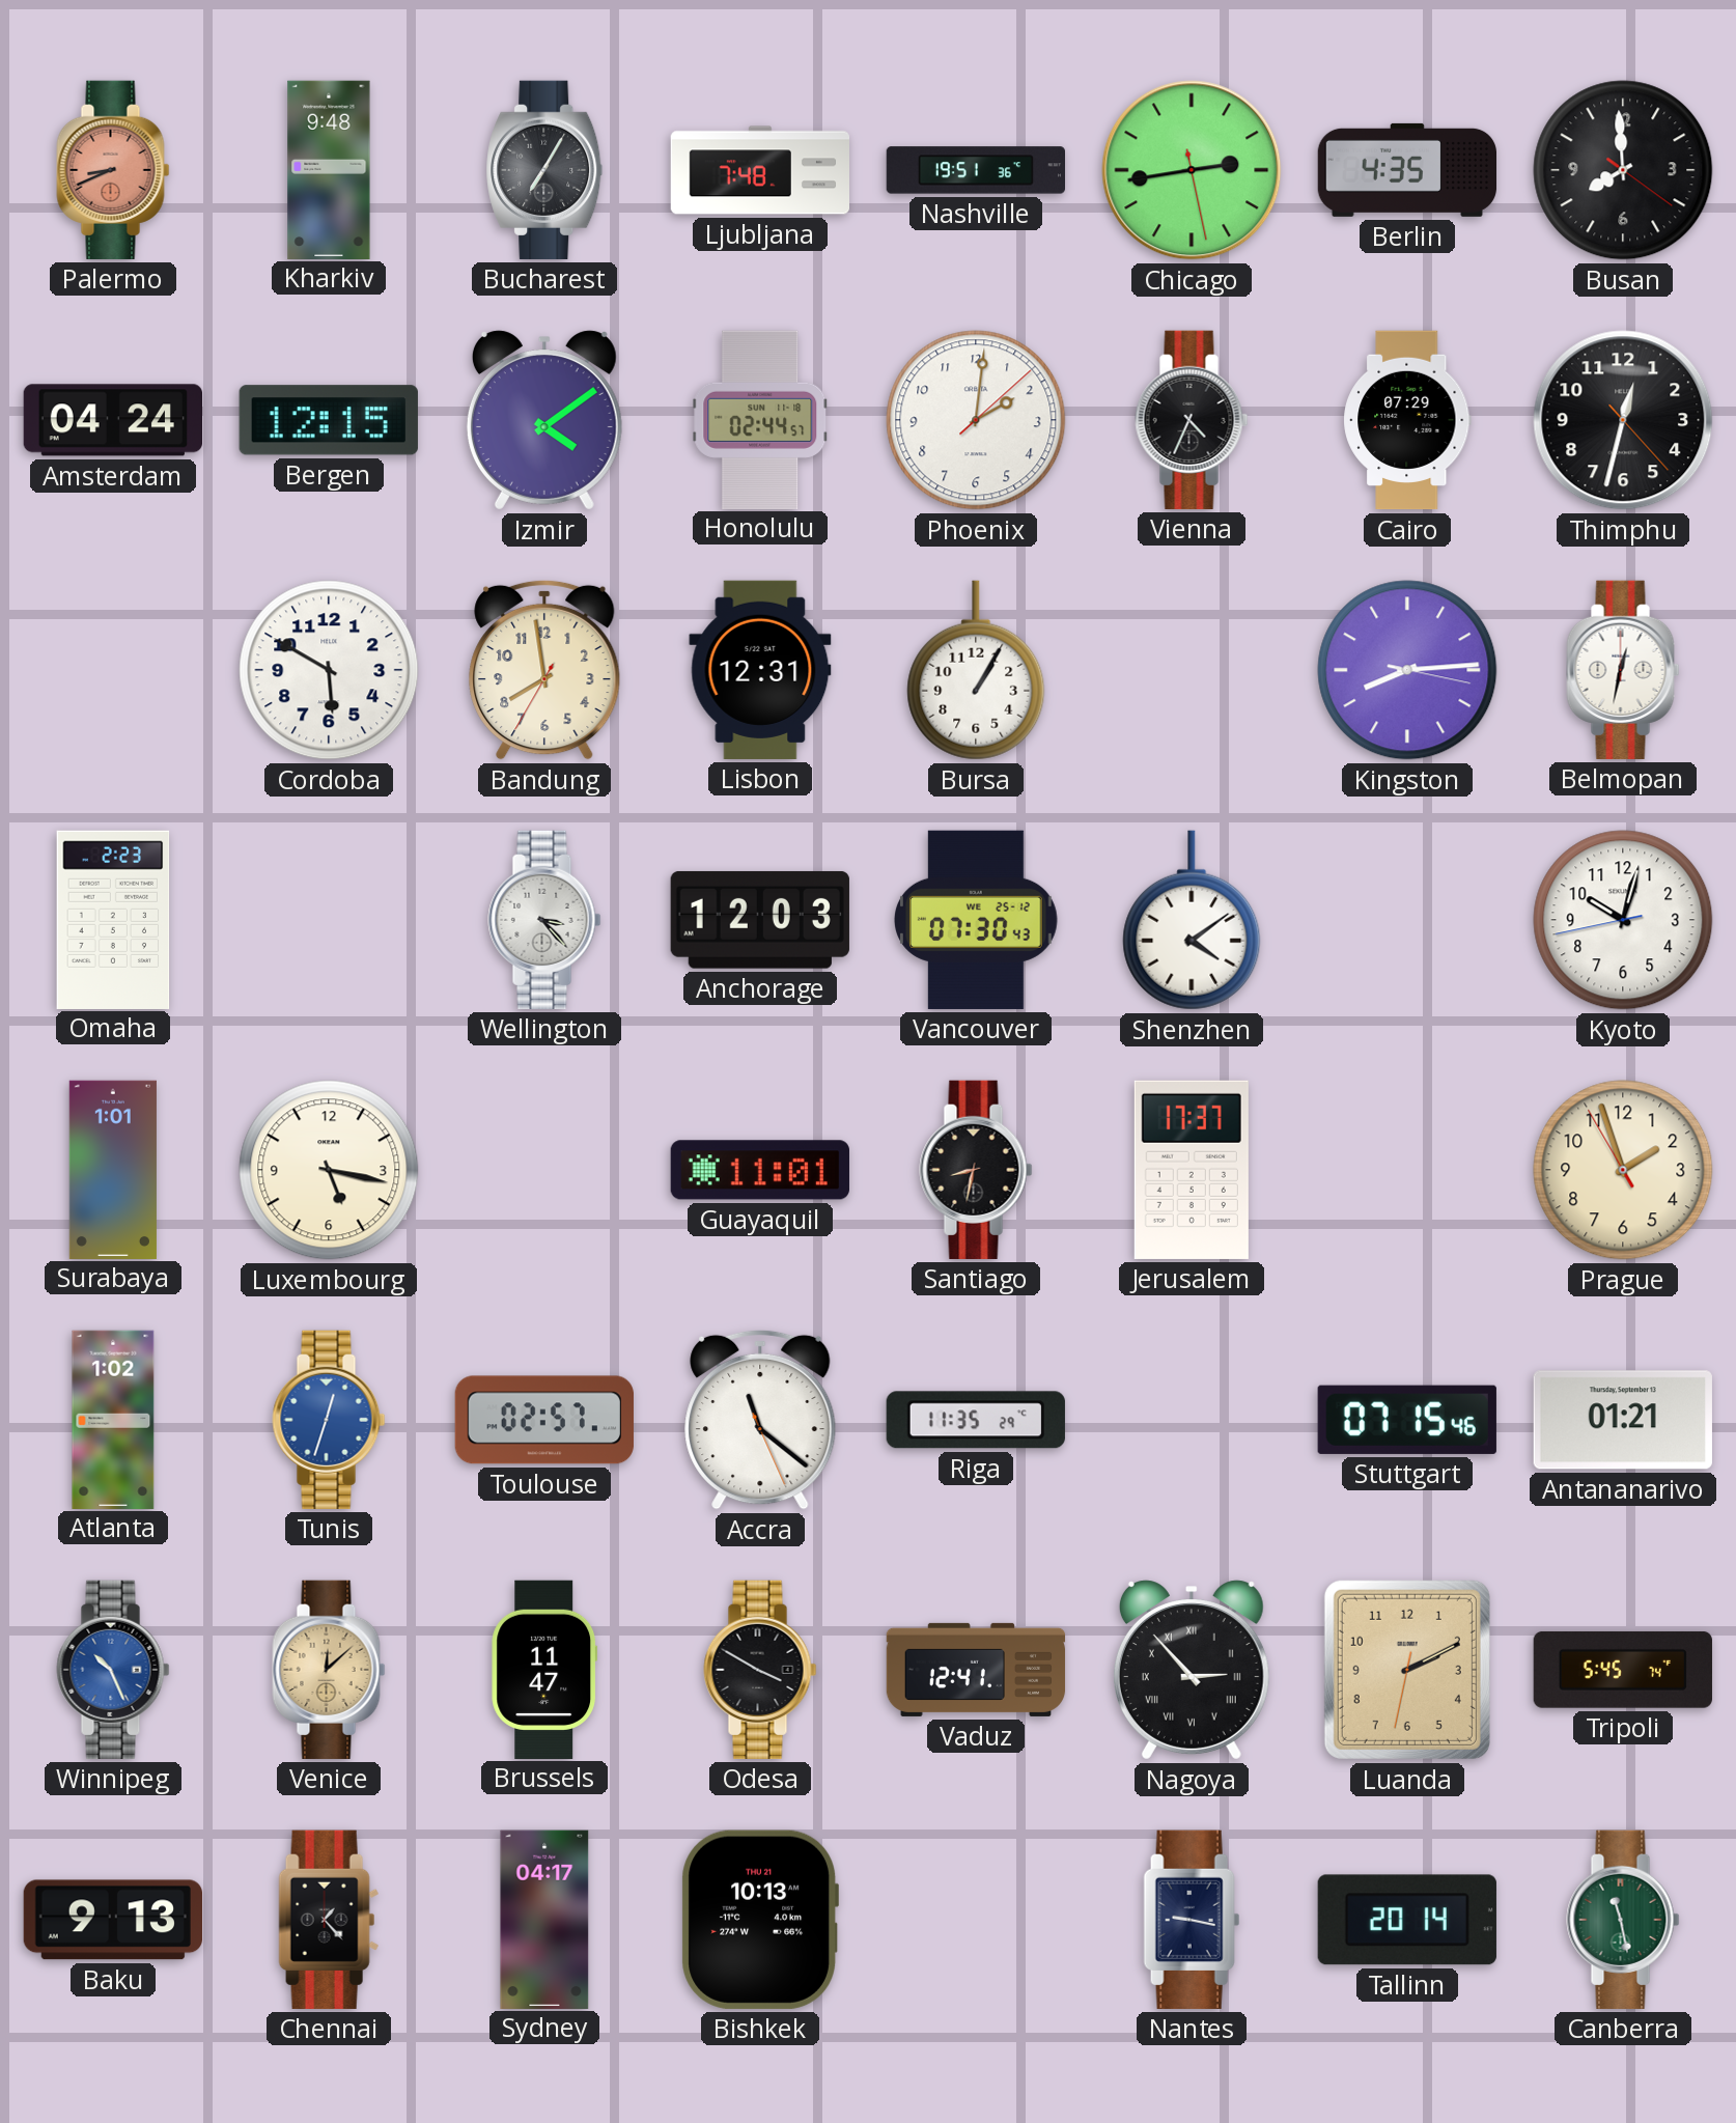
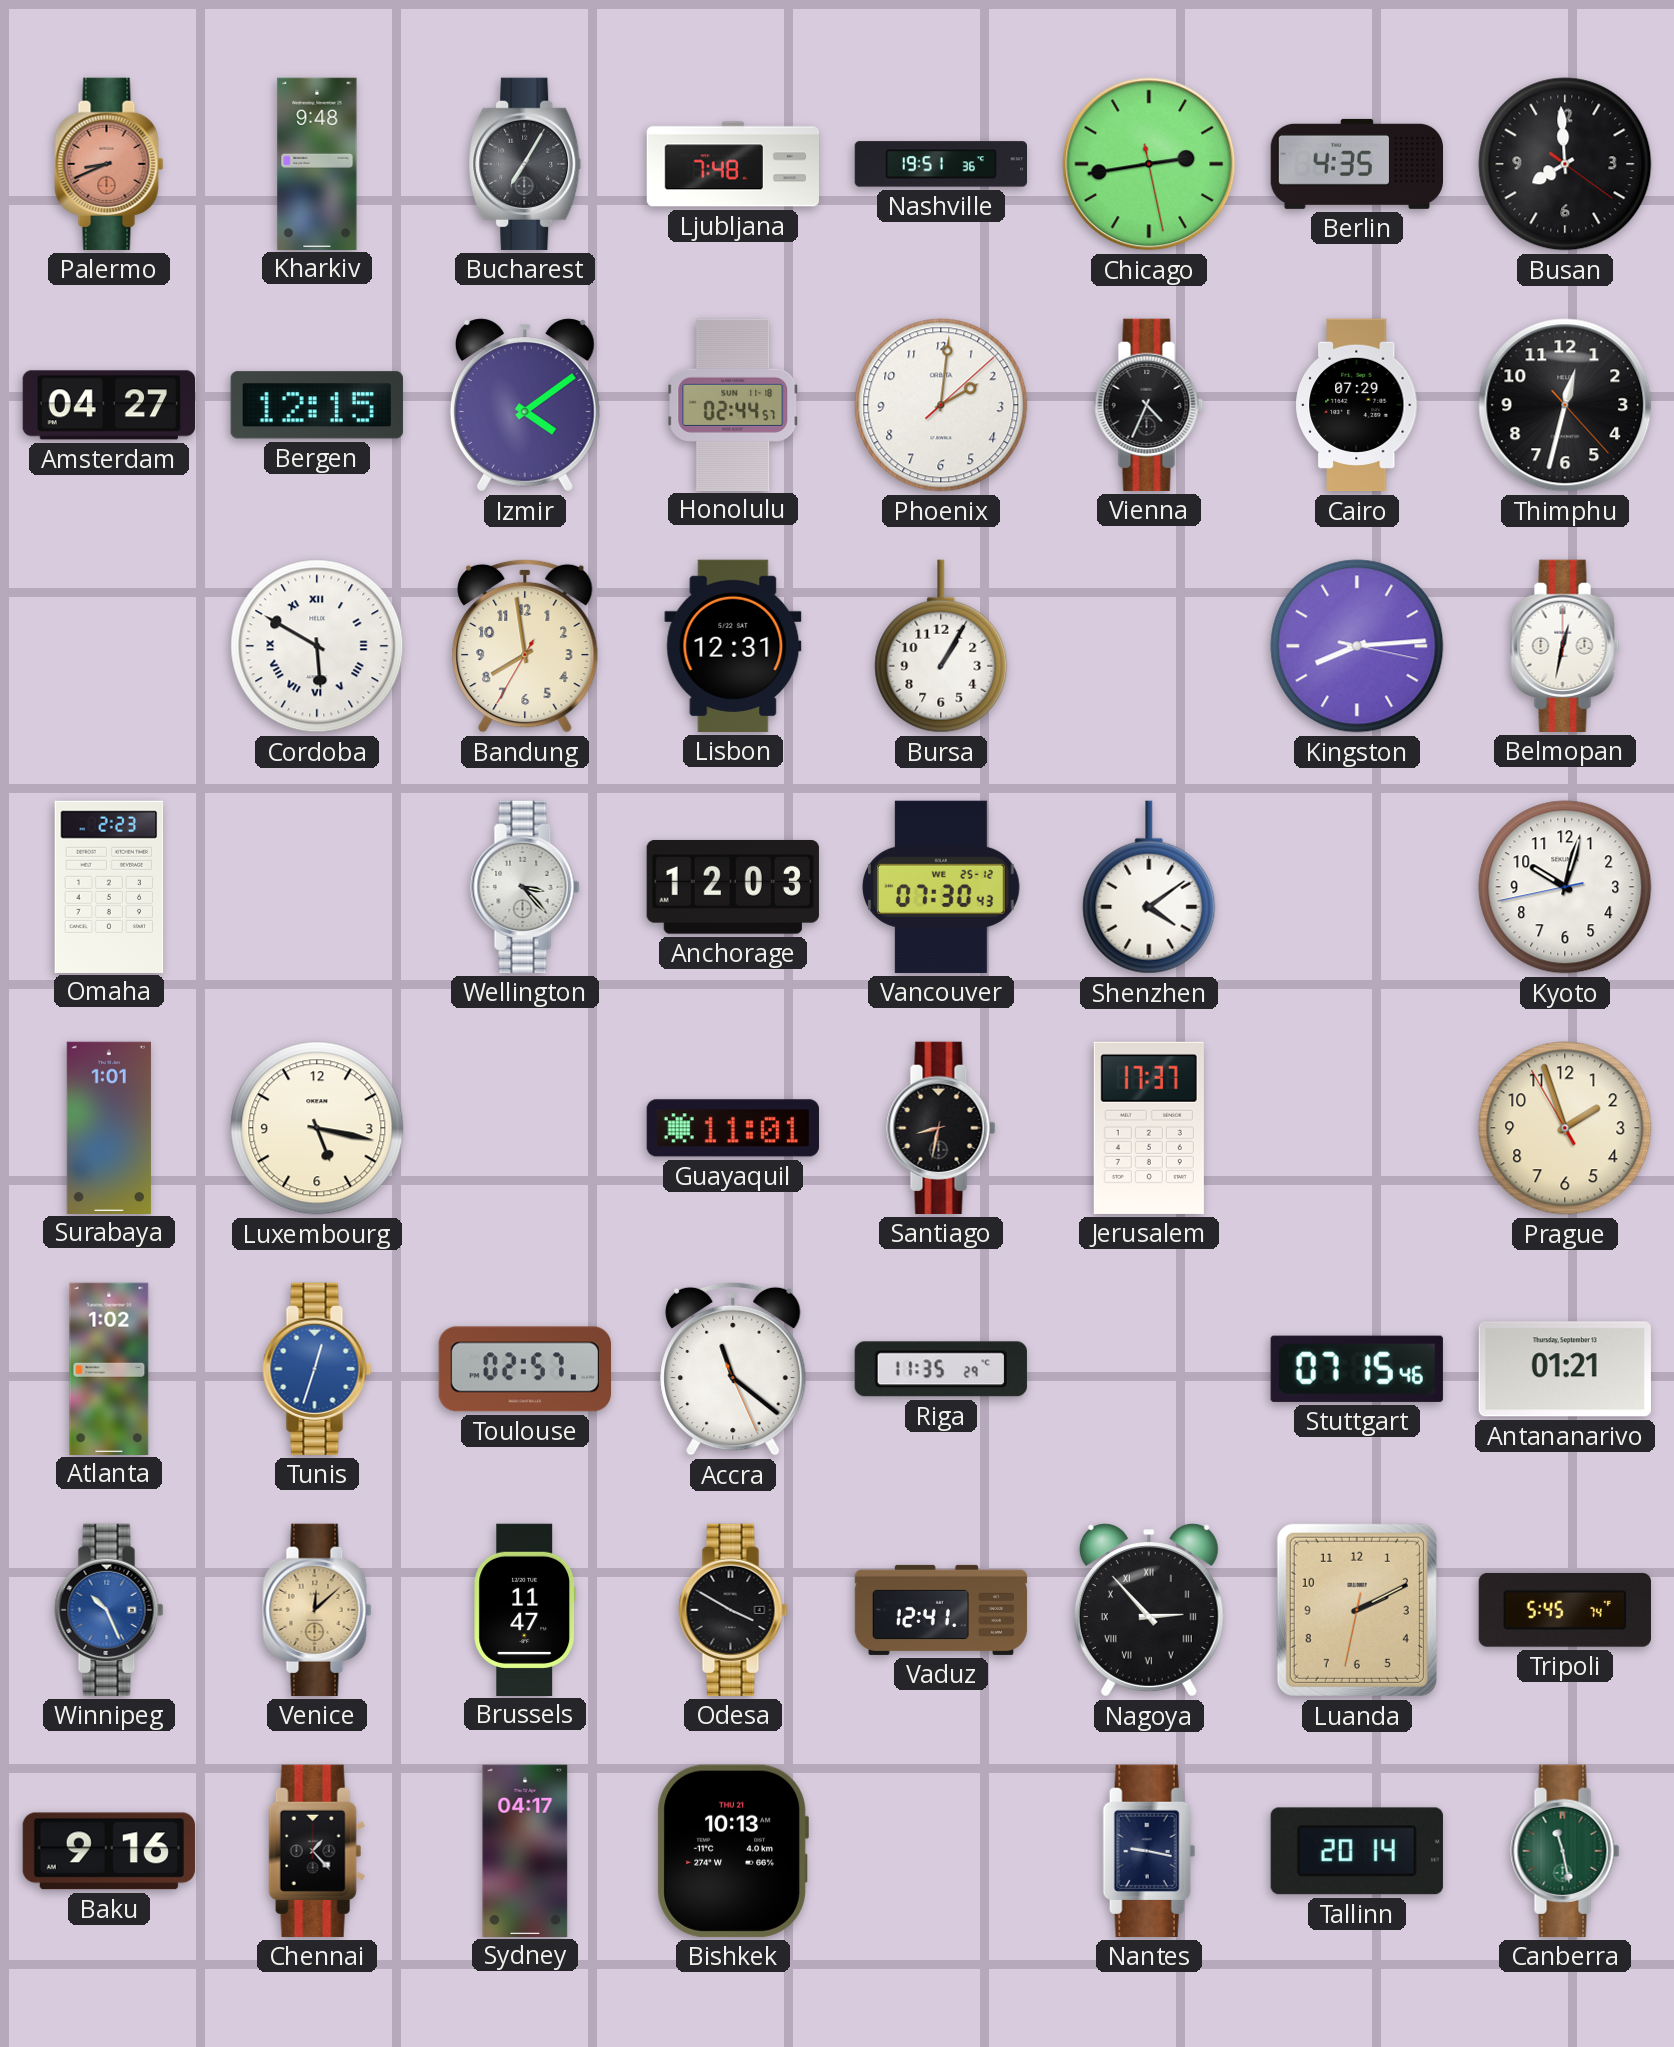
Amsterdam: 04:24 -> 04:27 (108, 405)
Cordoba numerals: Arabic -> Roman (317, 646)
Baku: 9:13 -> 9:16 (109, 1851)
